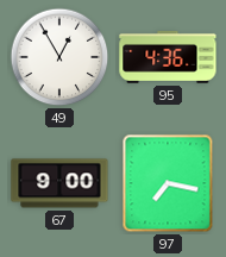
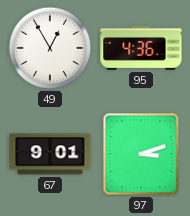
67: 9:00 -> 9:01 (50, 154)
97: 7:17 -> 3:12 (141, 154)
